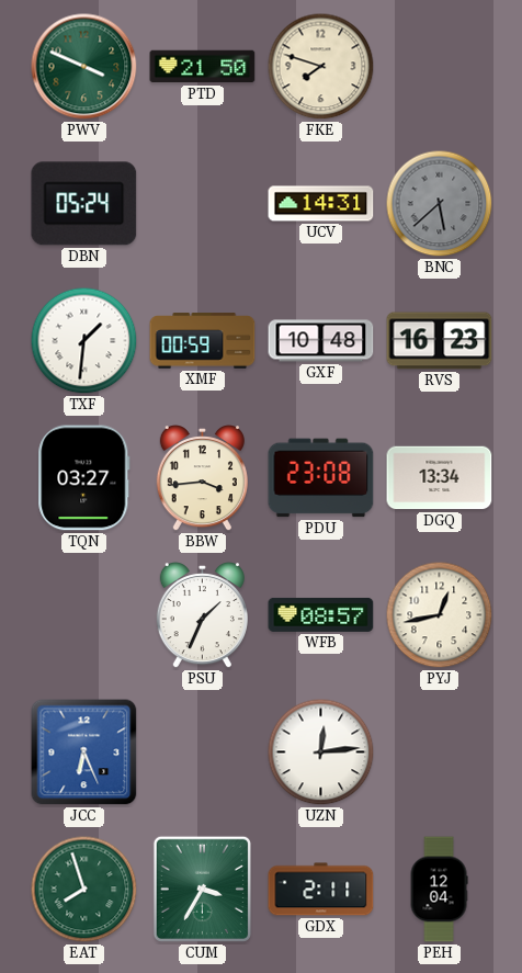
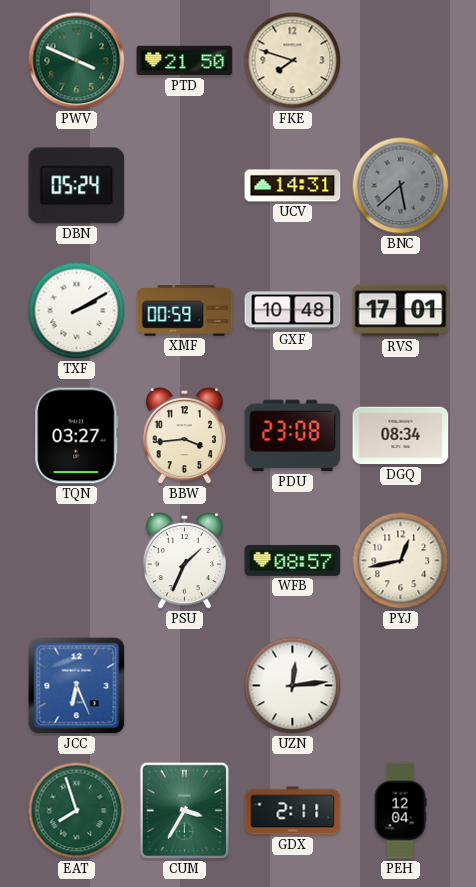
TXF: 1:31 -> 2:10 (77, 311)
RVS: 16:23 -> 17:01 (401, 311)
DGQ: 13:34 -> 08:34 (401, 436)
